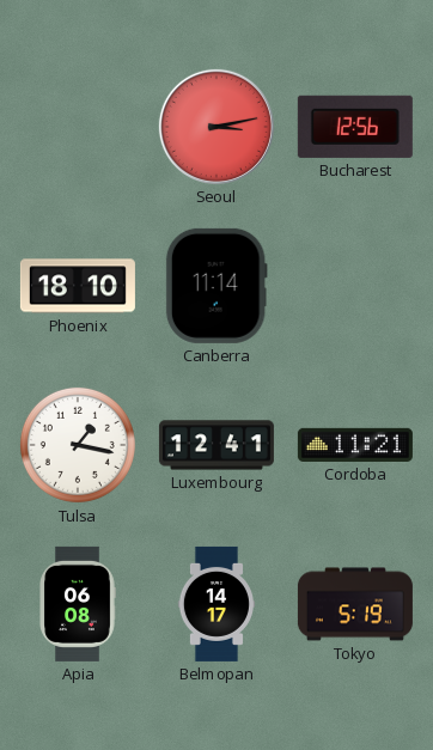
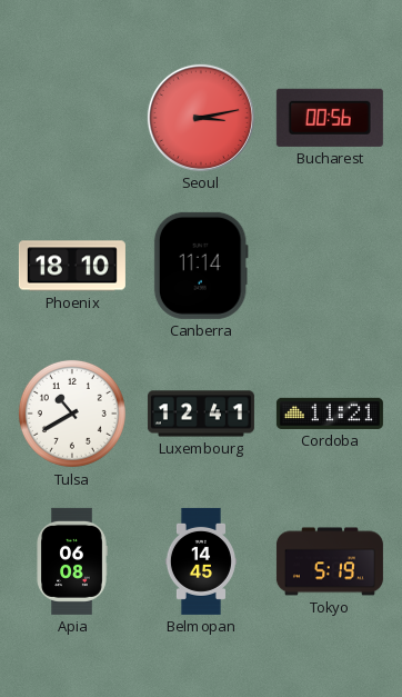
Bucharest: 12:56 -> 00:56 (330, 118)
Tulsa: 1:17 -> 10:40 (72, 414)
Belmopan: 14:17 -> 14:45 (201, 561)
